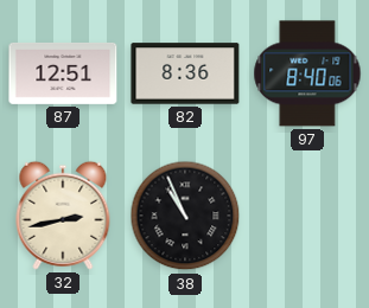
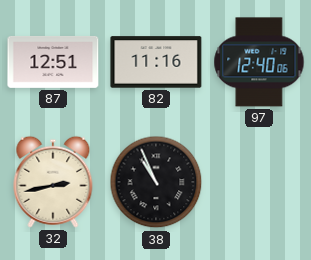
82: 8:36 -> 11:16 (156, 62)
97: 8:40 -> 12:40 (259, 62)
